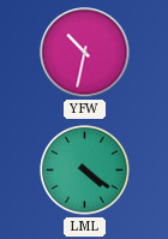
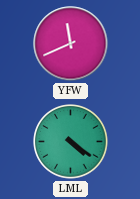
YFW: 10:32 -> 11:41 (71, 44)
